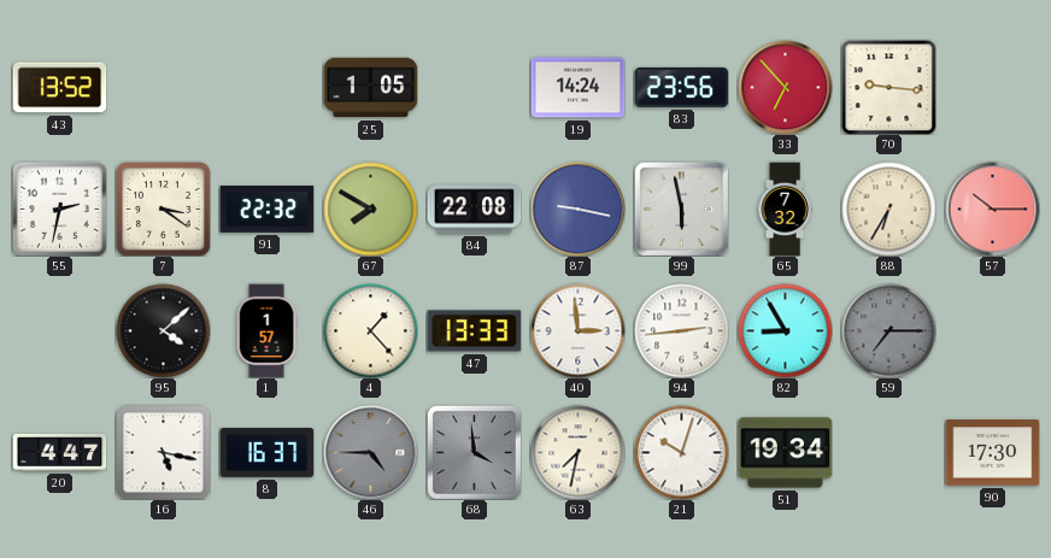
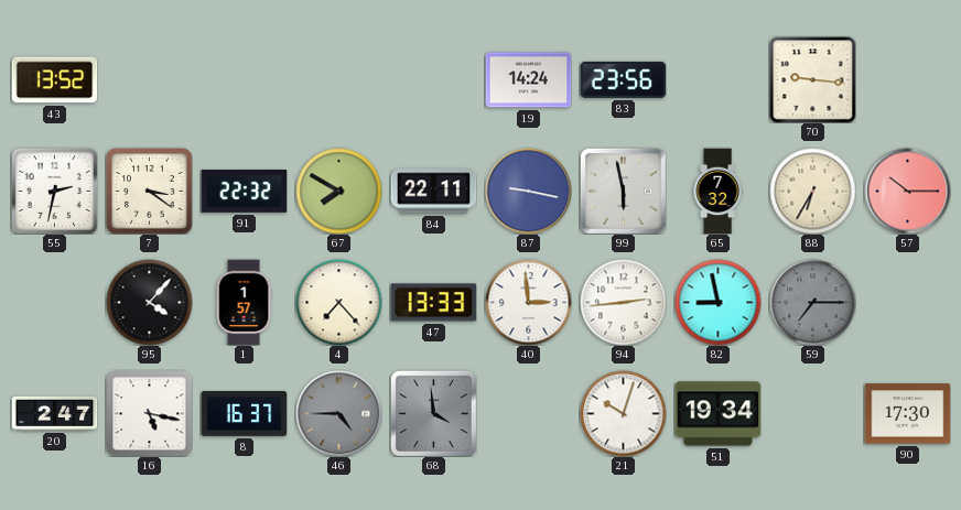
25: 1:05 -> none (370, 88)
33: 6:53 -> none (785, 87)
84: 22:08 -> 22:11 (433, 192)
95: 4:08 -> 4:07 (149, 302)
4: 1:23 -> 7:23 (338, 302)
82: 8:55 -> 8:58 (717, 302)
20: 4:47 -> 2:47 (54, 414)
63: 7:32 -> none (577, 452)
